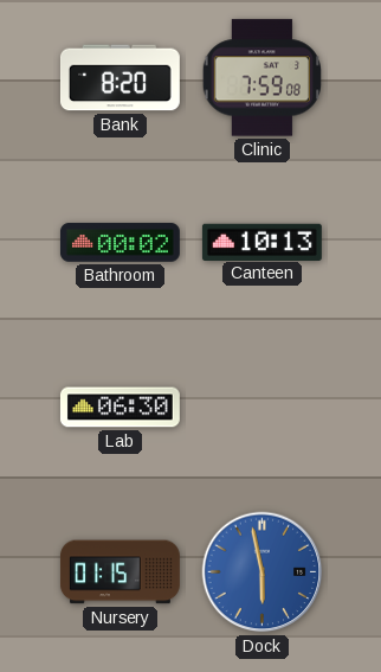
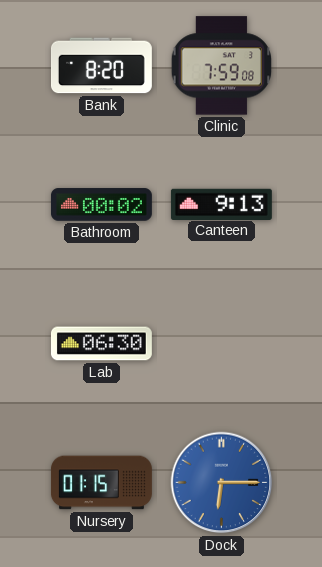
Canteen: 10:13 -> 9:13 (221, 204)
Dock: 5:58 -> 6:15 (222, 483)
